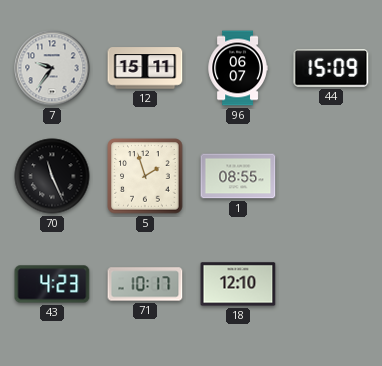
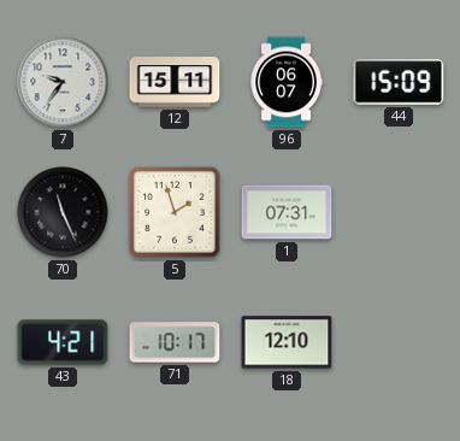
1: 08:55 -> 07:31 (287, 212)
43: 4:23 -> 4:21 (63, 342)
